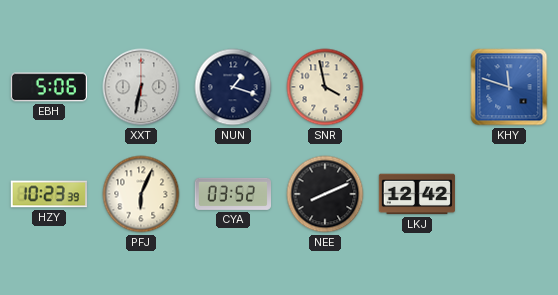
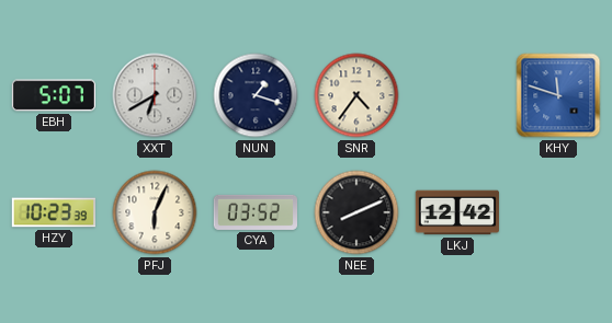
EBH: 5:06 -> 5:07 (53, 95)
XXT: 6:32 -> 6:40 (155, 95)
SNR: 3:58 -> 4:36 (356, 95)
